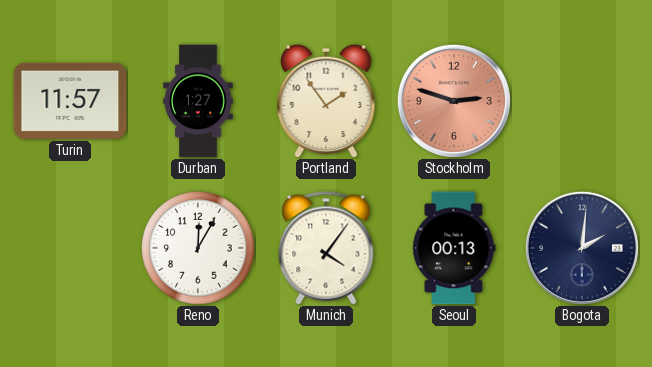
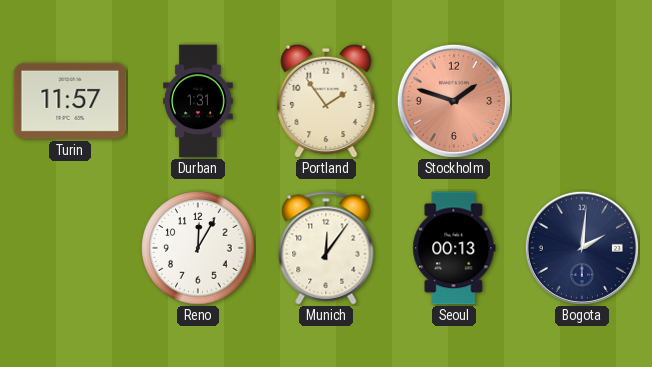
Durban: 1:27 -> 1:31 (198, 101)
Stockholm: 2:48 -> 1:48 (454, 101)
Munich: 4:06 -> 12:06 (326, 248)
